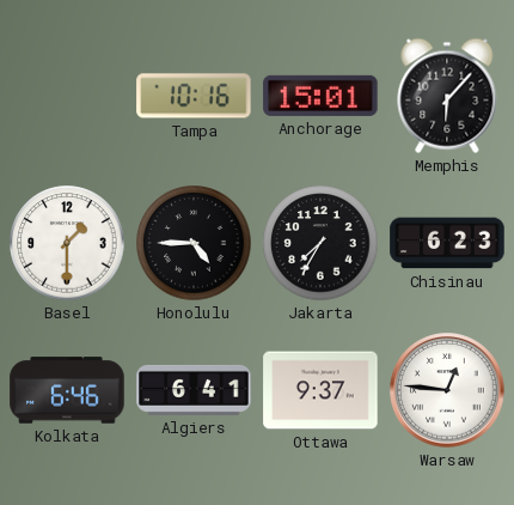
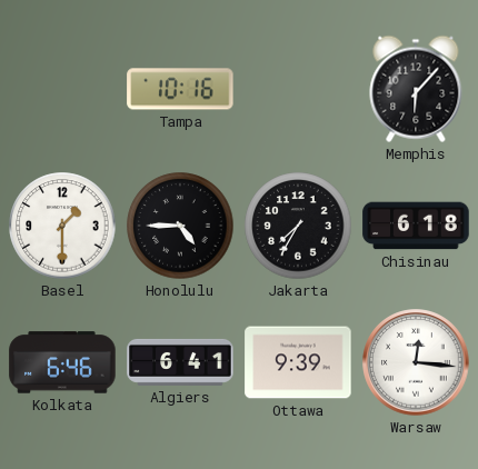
Anchorage: 15:01 -> none (320, 96)
Chisinau: 6:23 -> 6:18 (416, 226)
Ottawa: 9:37 -> 9:39 (298, 362)
Warsaw: 12:46 -> 12:16 (416, 362)
